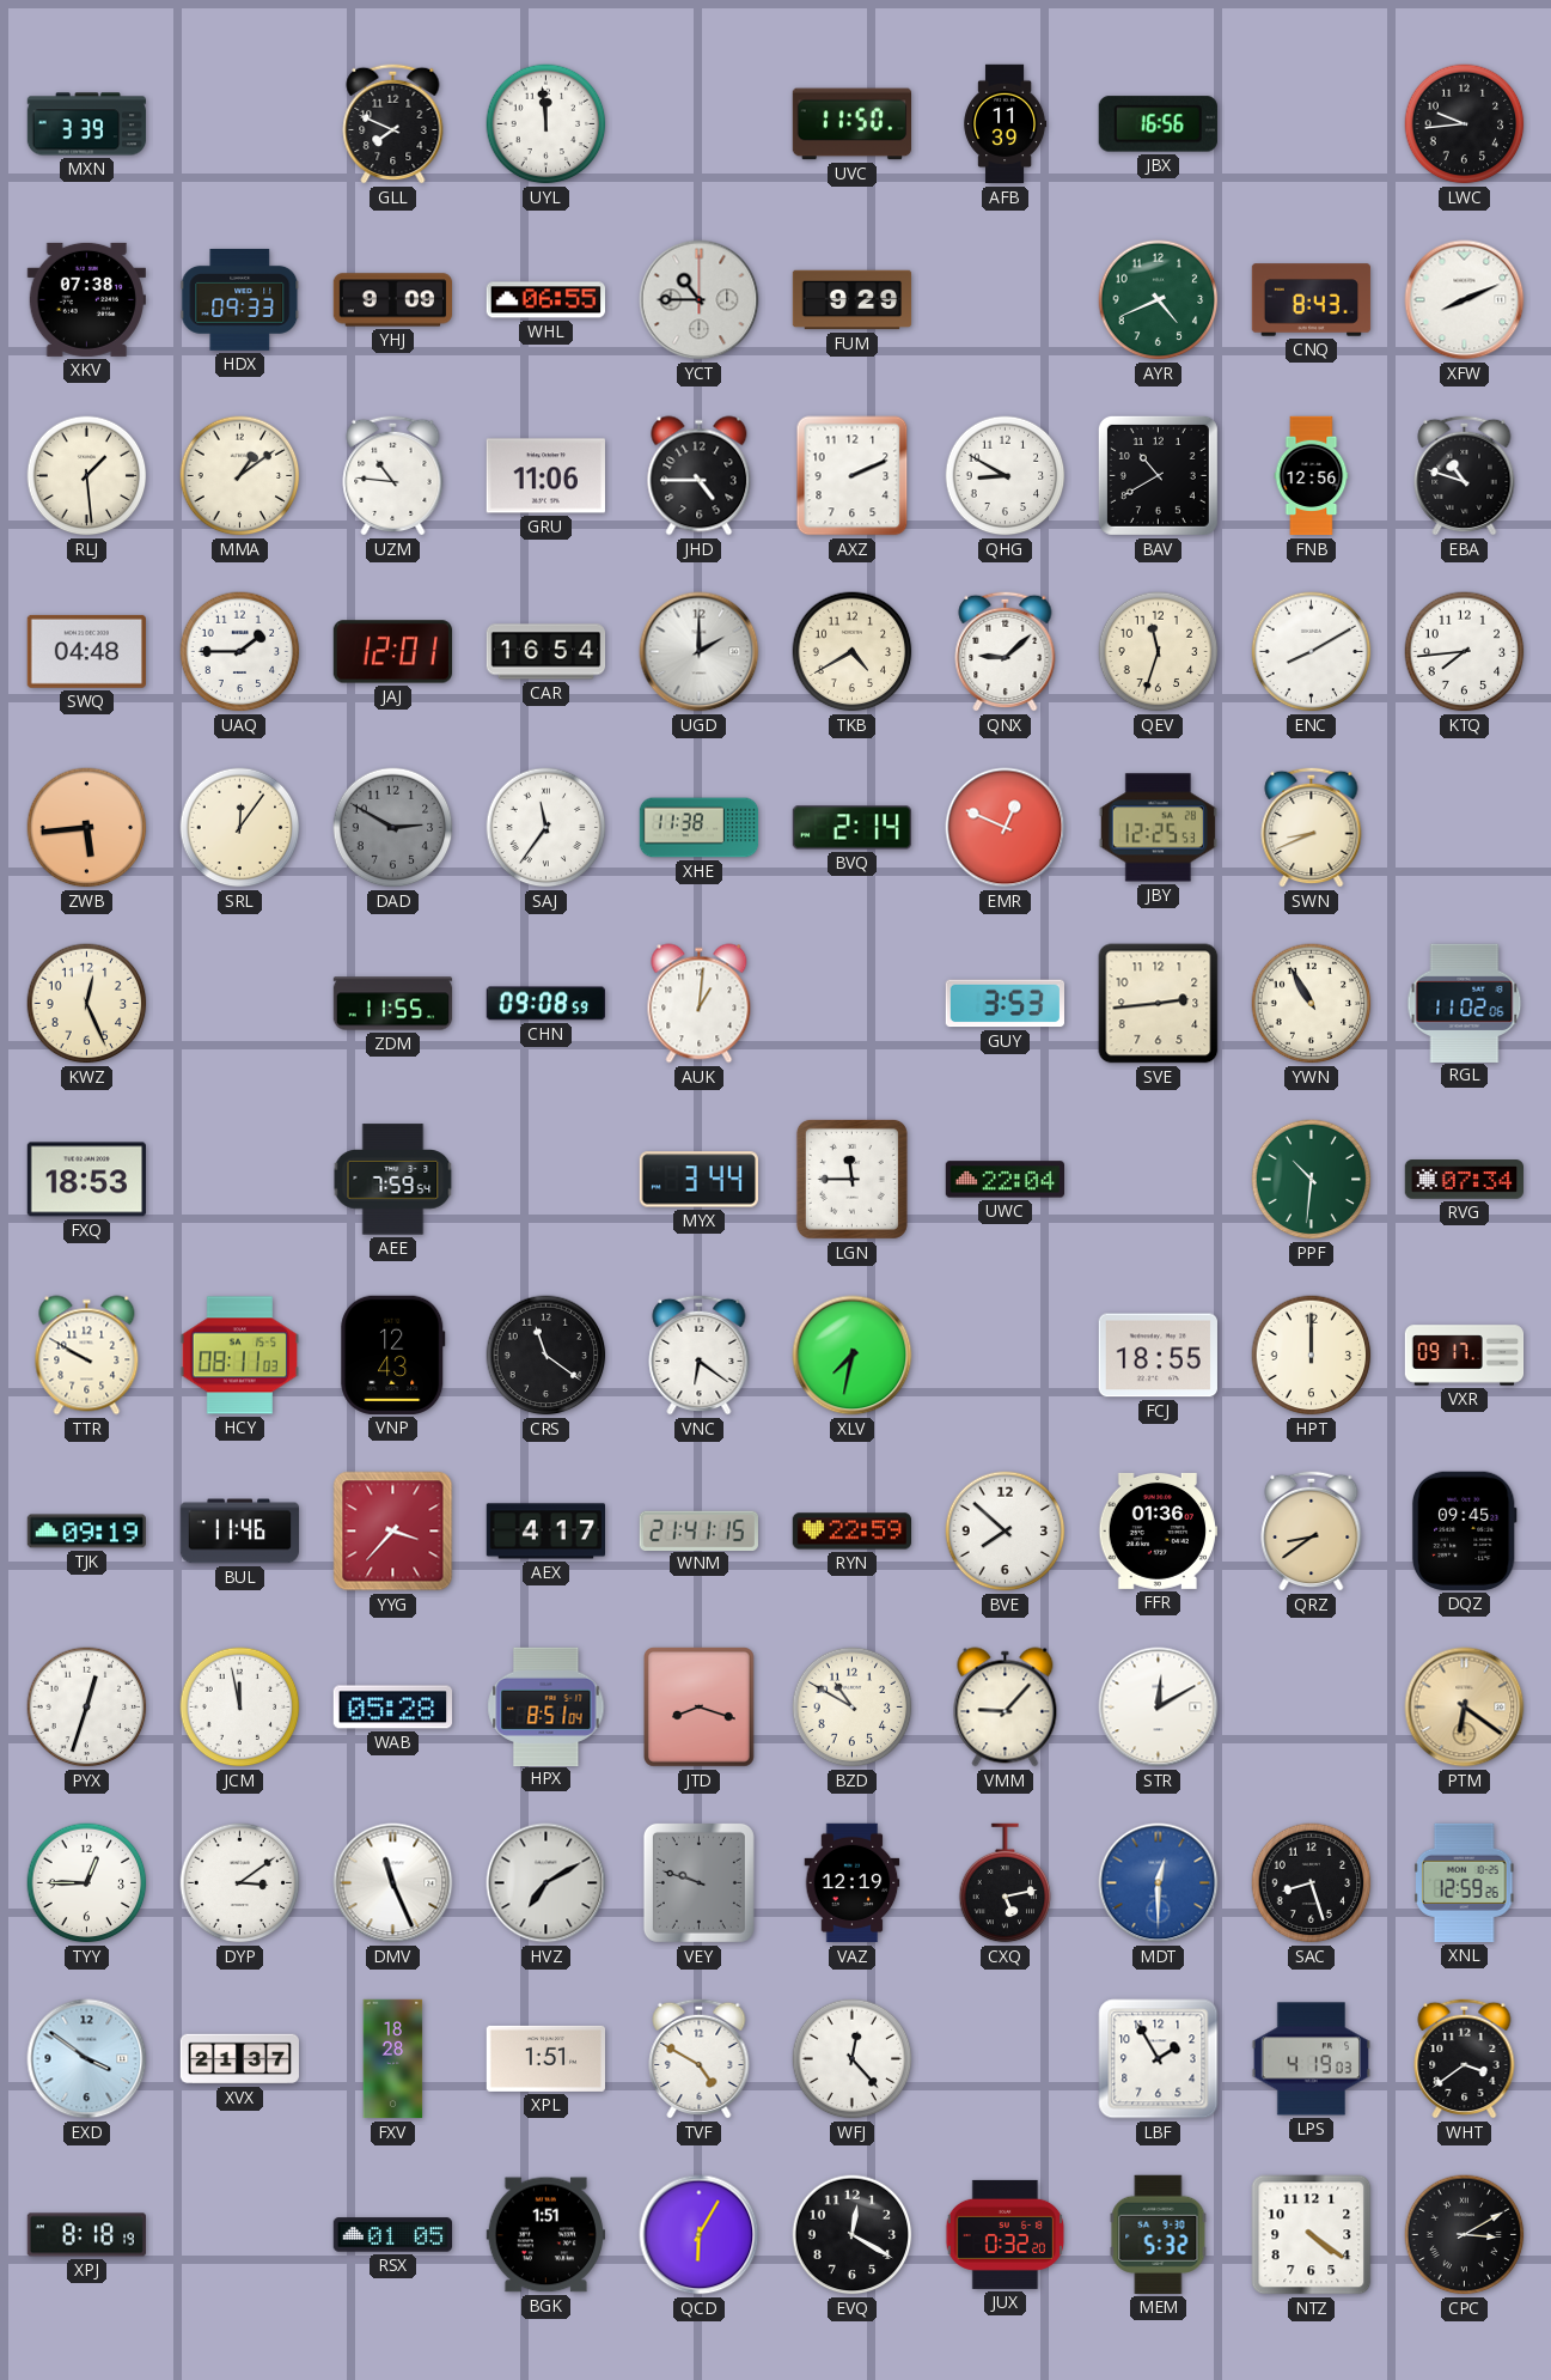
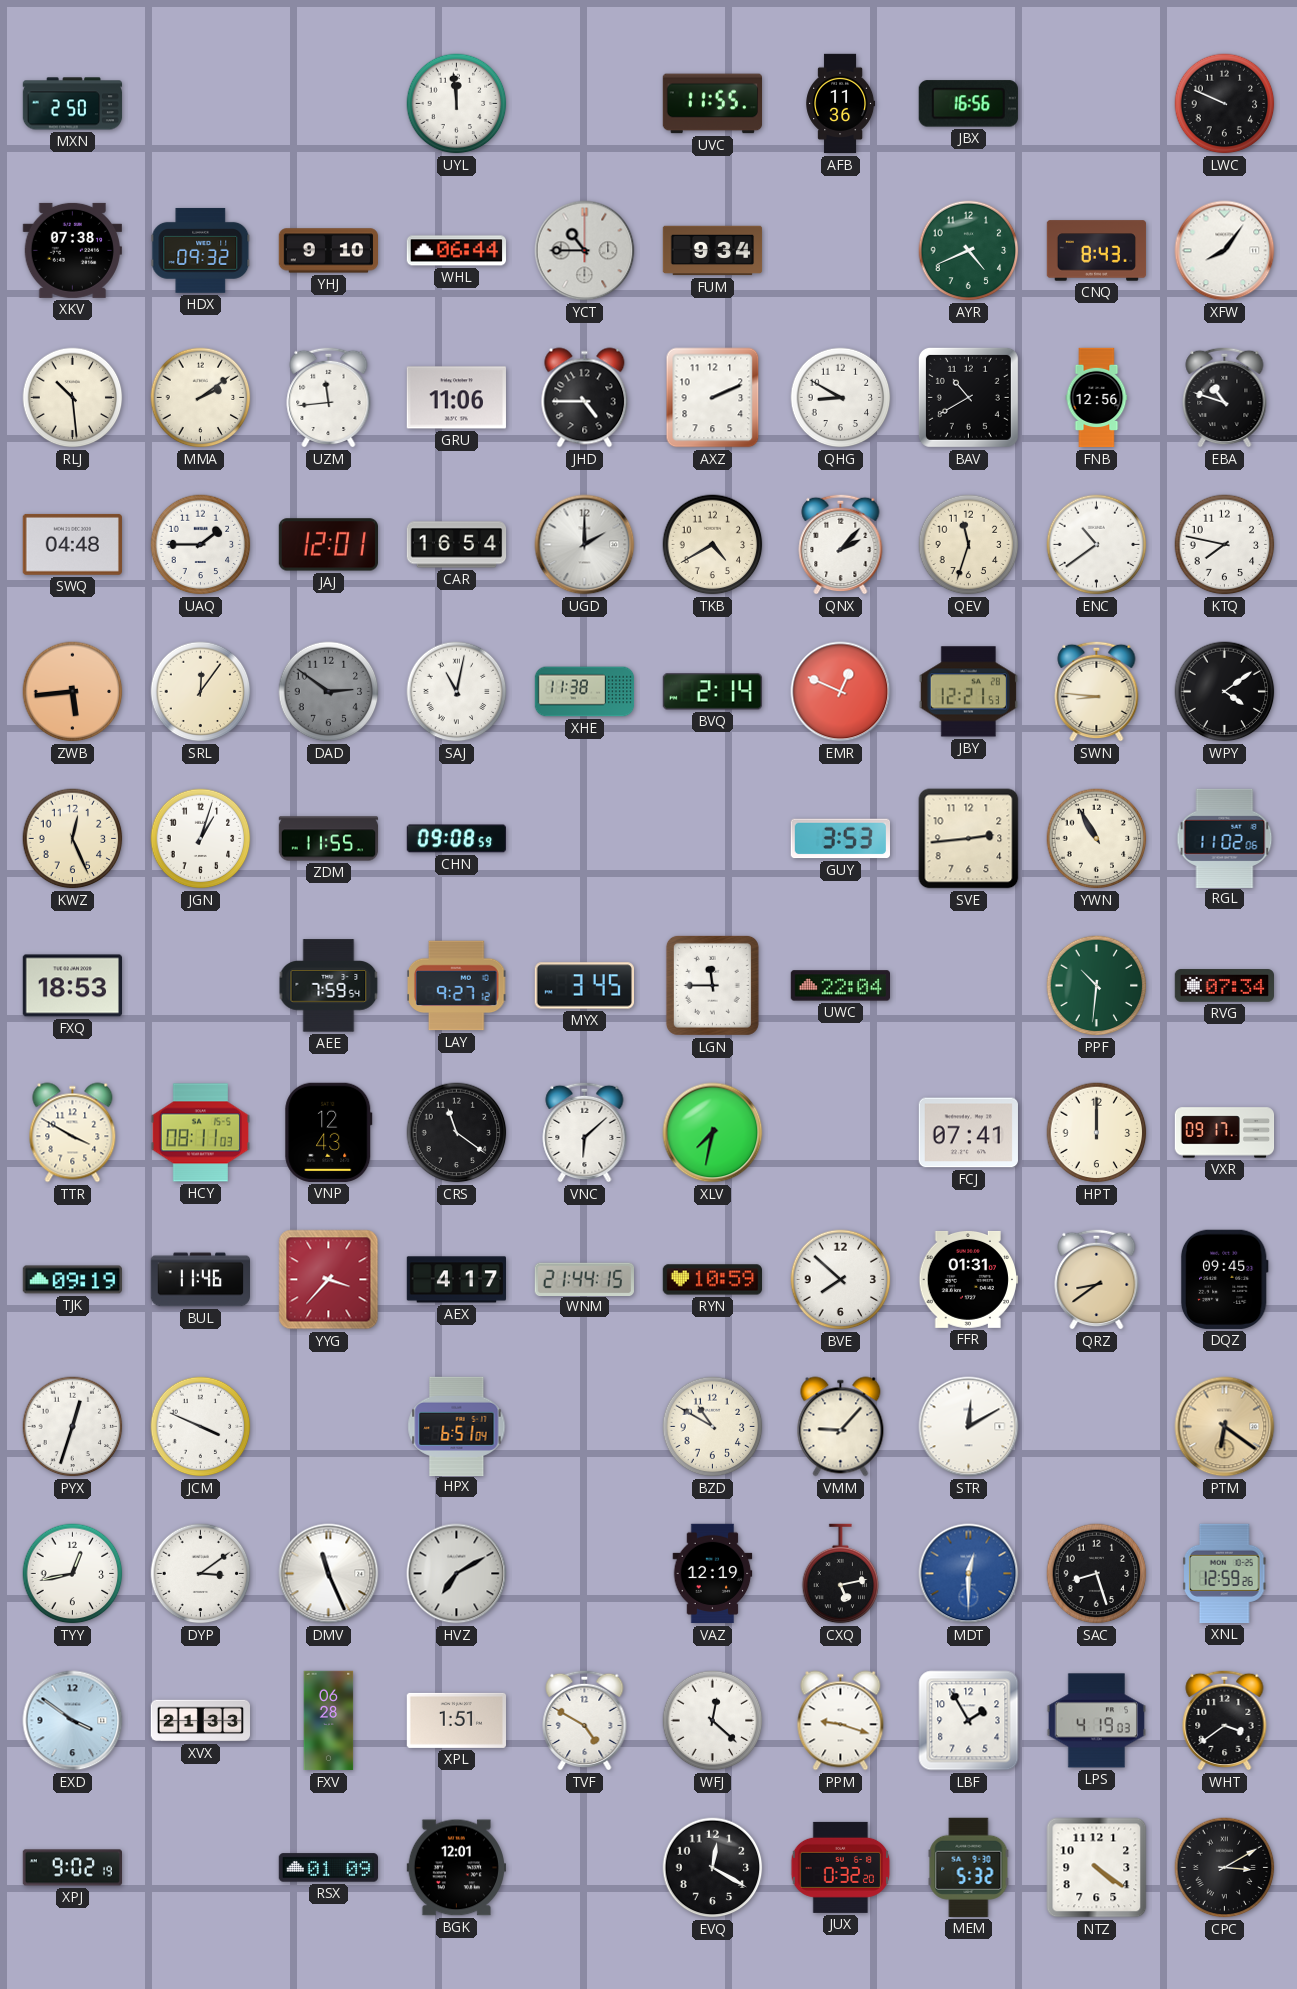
MXN: 3:39 -> 2:50 (73, 104)
GLL: 7:49 -> none (393, 123)
UVC: 11:50 -> 11:55 (712, 104)
AFB: 11:39 -> 11:36 (841, 104)
LWC: 9:44 -> 9:49 (1225, 104)
HDX: 09:33 -> 09:32 (201, 250)
YHJ: 9:09 -> 9:10 (329, 251)
WHL: 06:55 -> 06:44 (456, 251)
FUM: 9:29 -> 9:34 (713, 251)
XFW: 8:11 -> 8:06 (1225, 251)
RLJ: 1:29 -> 10:29 (73, 398)
MMA: 1:09 -> 2:09 (201, 398)
UZM: 10:46 -> 11:44 (329, 397)
QNX: 9:08 -> 2:07 (841, 544)
ENC: 8:10 -> 10:39 (1097, 545)
KTQ: 7:44 -> 7:47 (1225, 545)
DAD: 2:50 -> 2:51 (329, 692)
SAJ: 11:36 -> 11:02 (457, 692)
JBY: 12:25 -> 12:21 (968, 692)
SWN: 8:41 -> 8:46 (1097, 691)
WPY: none -> 4:09 (1225, 692)
JGN: none -> 1:03 (201, 839)
AUK: 1:01 -> none (700, 1004)
LAY: none -> 9:27 (457, 986)
MYX: 3:44 -> 3:45 (584, 986)
TTR: 9:50 -> 3:50 (73, 1133)
VNC: 6:21 -> 6:08 (585, 1132)
FCJ: 18:55 -> 07:41 (968, 1133)
WNM: 21:41 -> 21:44 (584, 1279)
RYN: 22:59 -> 10:59 (712, 1280)
FFR: 01:36 -> 01:31 (968, 1279)
JCM: 11:58 -> 3:49 (201, 1427)
WAB: 05:28 -> none (392, 1708)
HPX: 8:51 -> 6:51 (457, 1426)
JTD: 8:18 -> none (700, 1708)
TYY: 12:45 -> 12:43 (73, 1574)
VEY: 9:48 -> none (698, 1882)
XVX: 21:37 -> 21:33 (201, 1721)
FXV: 18:28 -> 06:28 (329, 1721)
WFJ: 12:23 -> 12:22 (713, 1721)
PPM: none -> 9:18 (841, 1721)
XPJ: 8:18 -> 9:02 (72, 1868)
RSX: 01:05 -> 01:09 (328, 1868)
BGK: 1:51 -> 12:01 (456, 1868)
QCD: 6:05 -> none (700, 2235)
